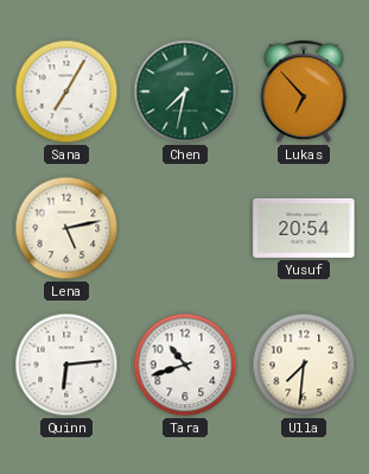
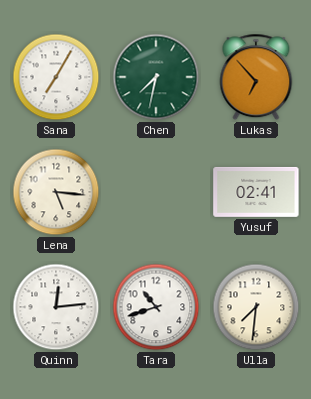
Lena: 5:13 -> 5:16 (56, 192)
Yusuf: 20:54 -> 02:41 (256, 192)
Quinn: 6:14 -> 12:14 (56, 307)
